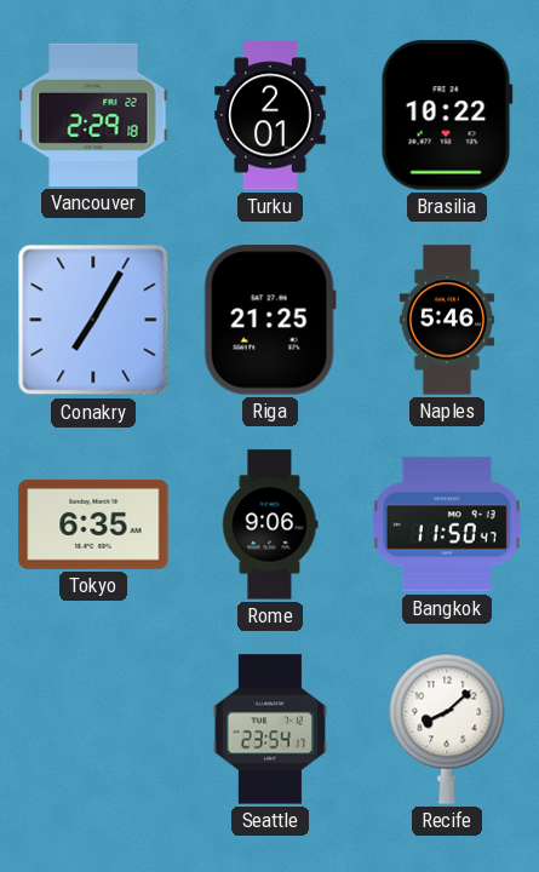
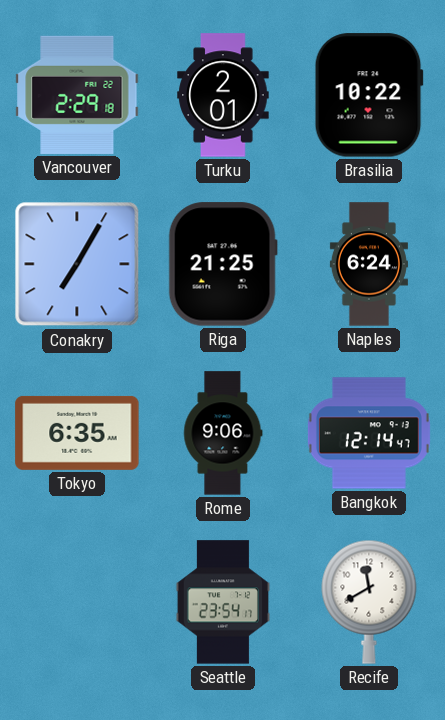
Naples: 5:46 -> 6:24 (369, 264)
Bangkok: 11:50 -> 12:14 (369, 433)
Recife: 8:08 -> 11:40 (369, 602)
